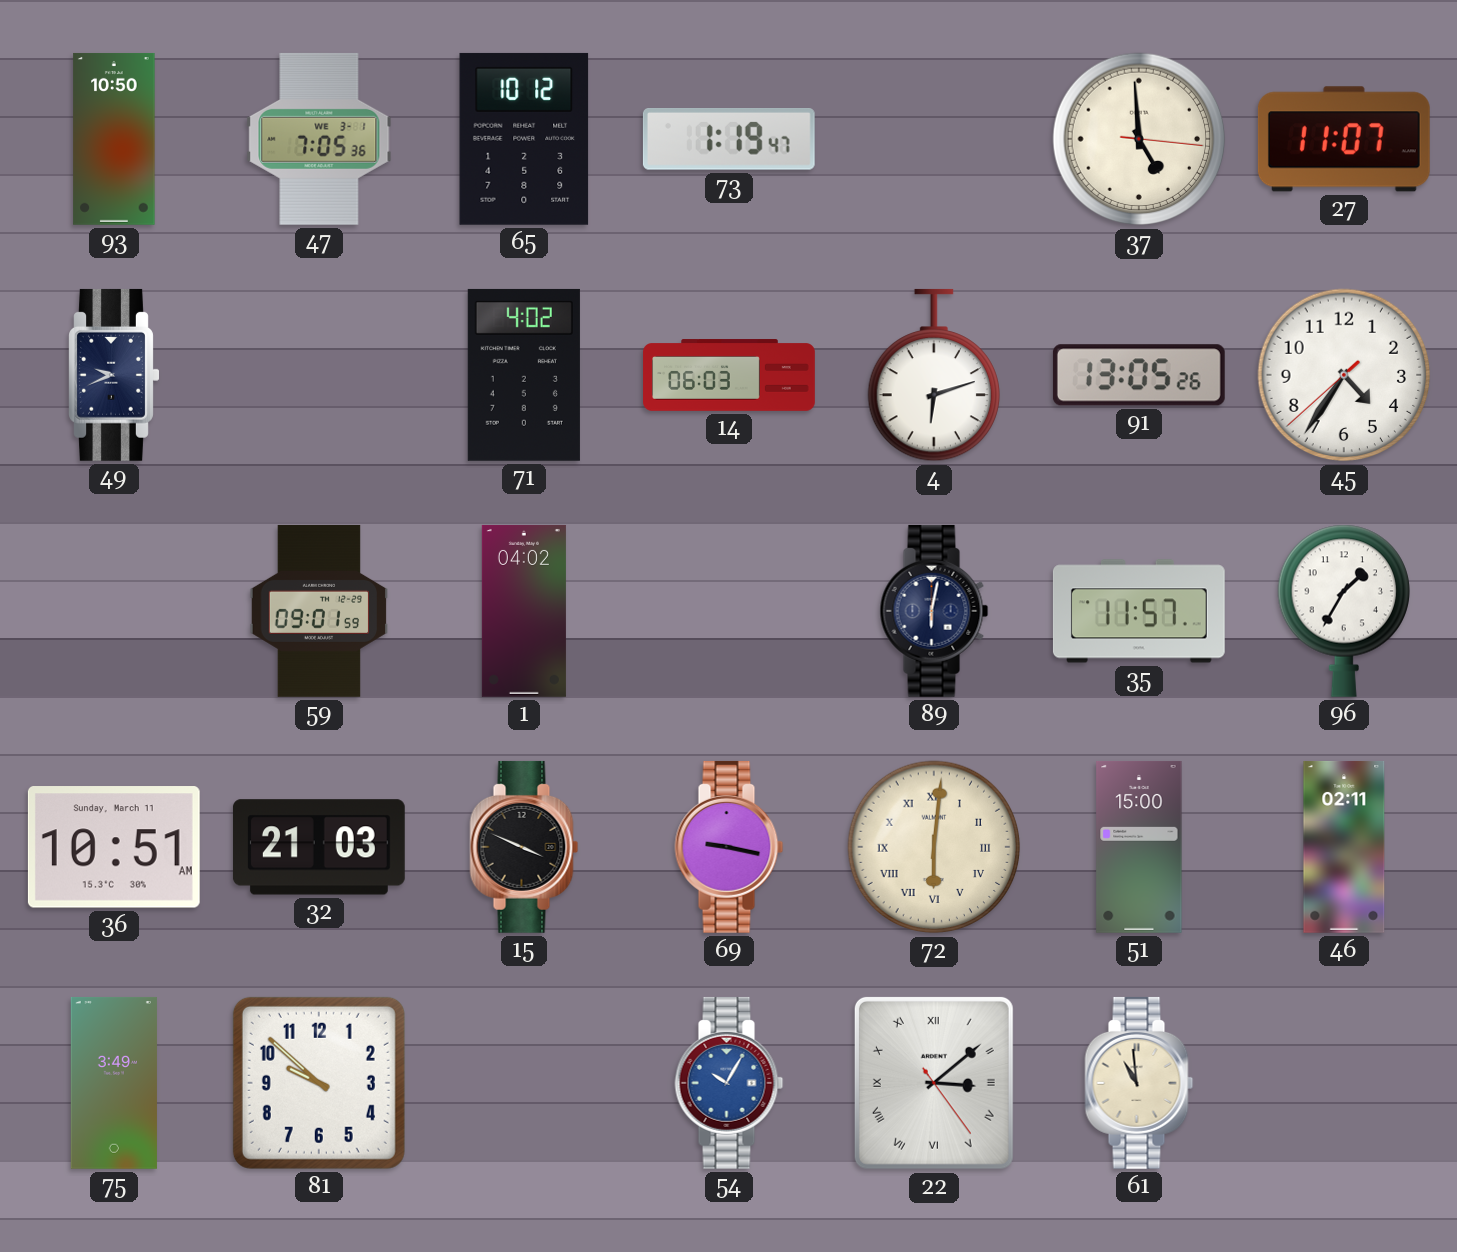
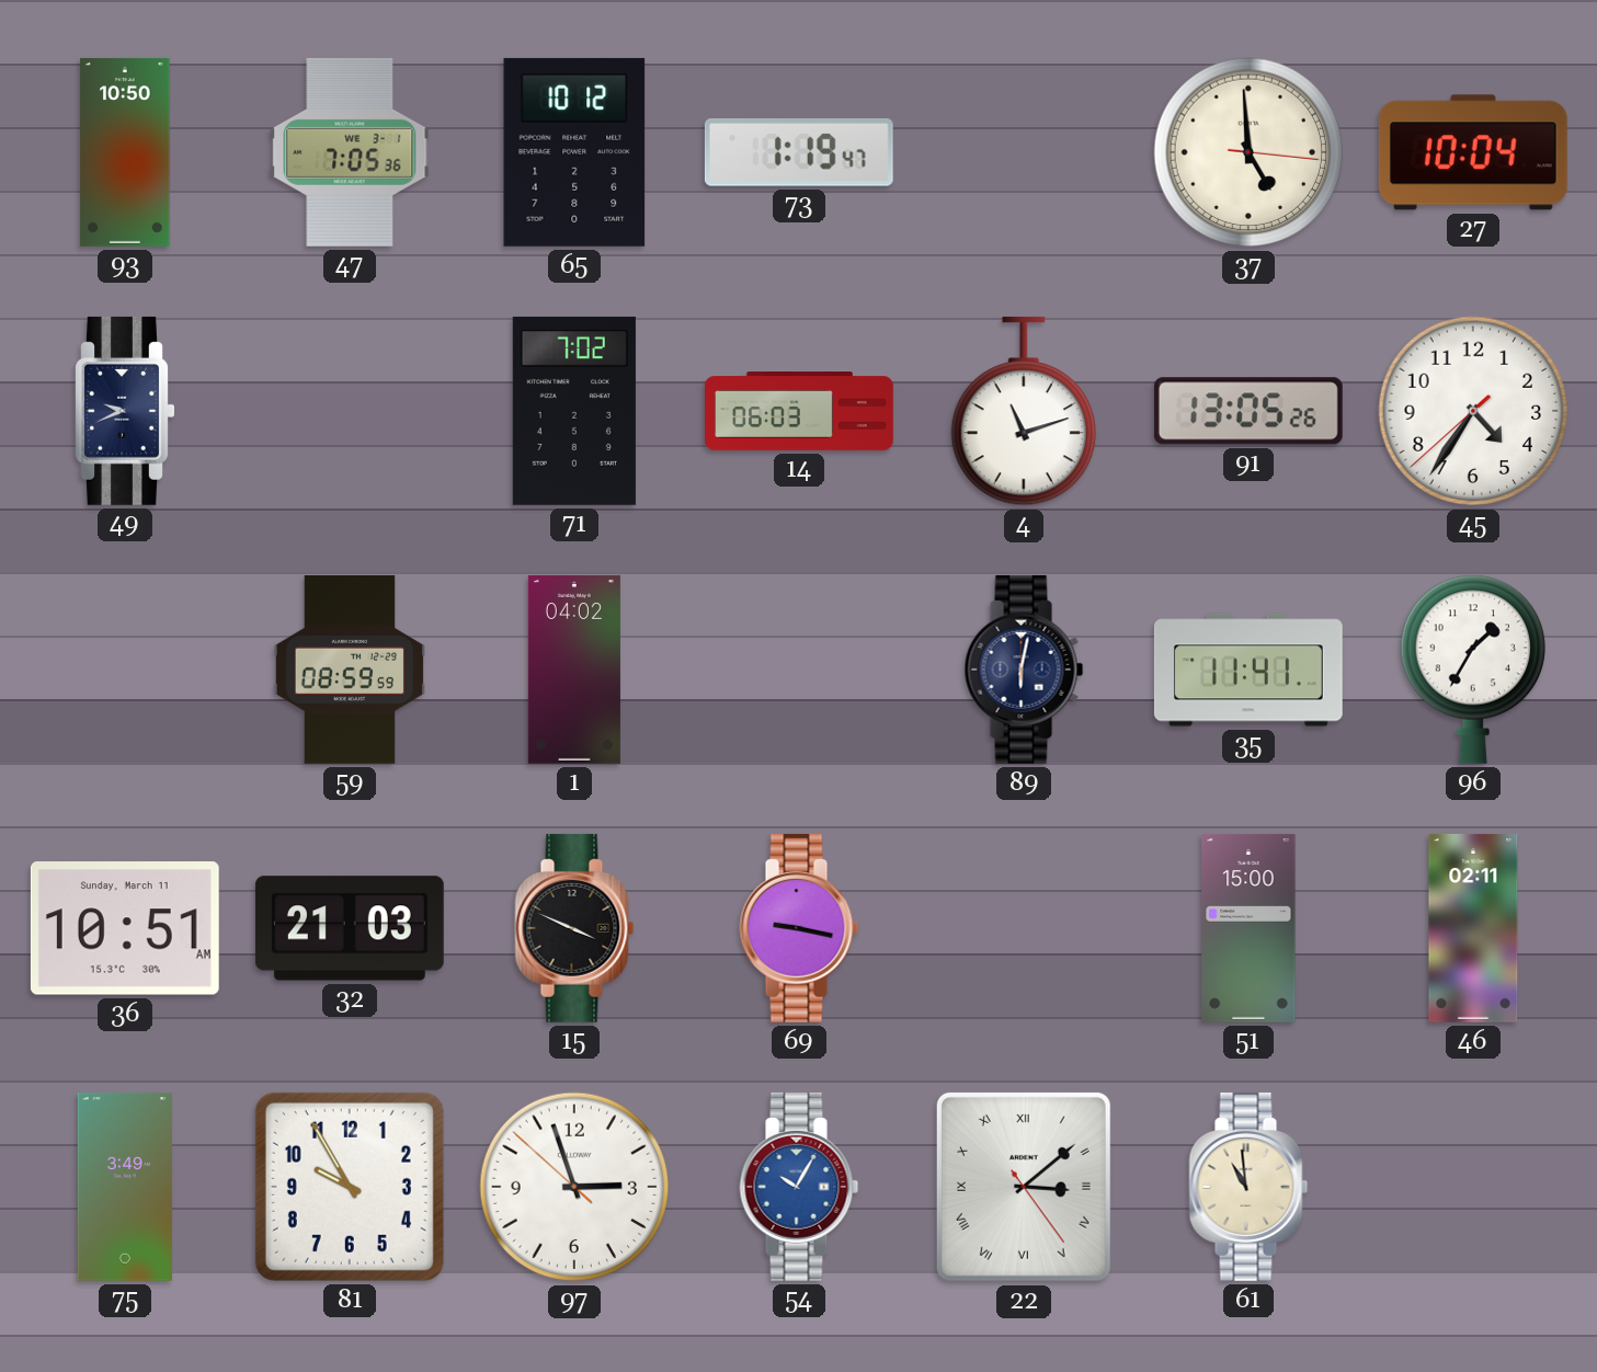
27: 11:07 -> 10:04 (1473, 152)
71: 4:02 -> 7:02 (574, 411)
4: 6:12 -> 11:12 (1023, 411)
59: 09:01 -> 08:59 (350, 670)
35: 11:57 -> 11:41 (1248, 670)
72: 6:01 -> none (934, 847)
81: 9:52 -> 9:55 (350, 1187)
97: none -> 2:56 (574, 1187)
